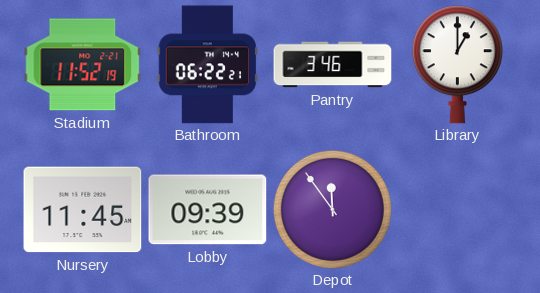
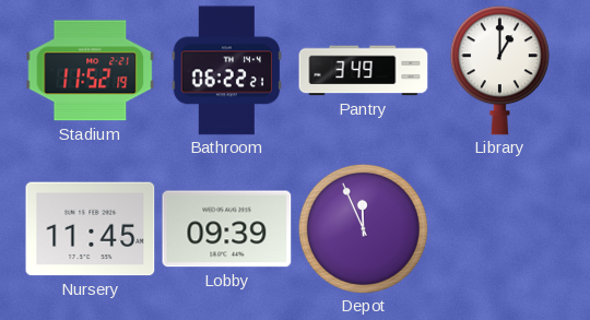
Pantry: 3:46 -> 3:49 (364, 71)
Depot: 11:54 -> 11:56 (363, 228)
